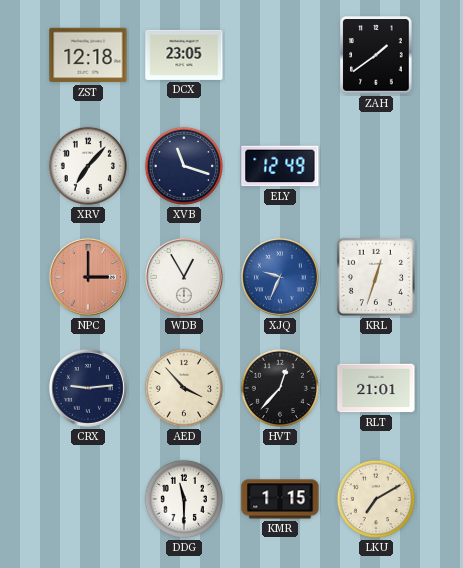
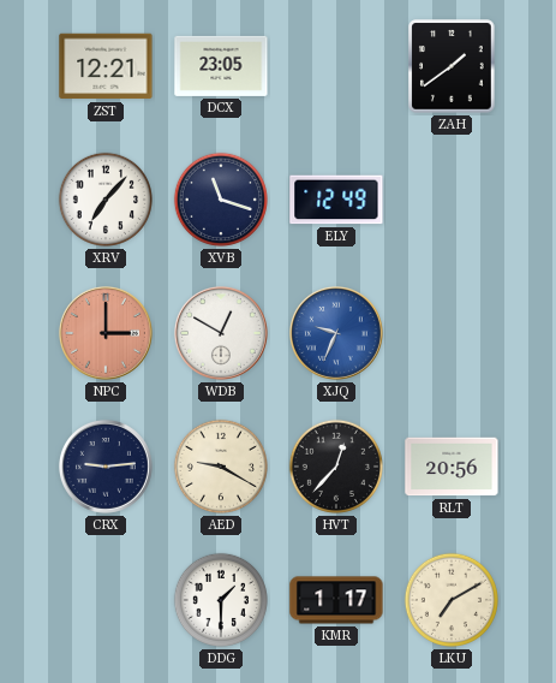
ZST: 12:18 -> 12:21 (106, 66)
WDB: 12:55 -> 12:50 (221, 333)
KRL: 12:33 -> none (376, 277)
AED: 3:53 -> 9:20 (221, 467)
RLT: 21:01 -> 20:56 (452, 467)
DDG: 11:30 -> 1:30 (221, 600)
KMR: 1:15 -> 1:17 (336, 600)
